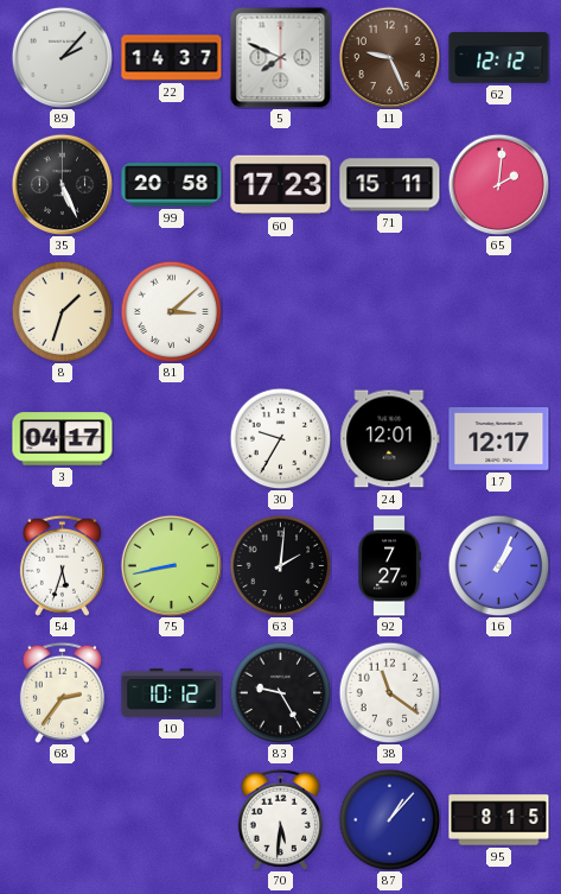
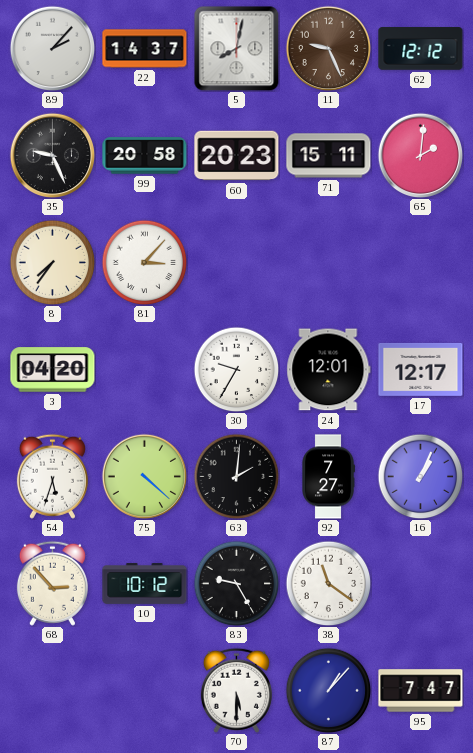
5: 7:49 -> 8:02 (236, 48)
35: 5:26 -> 9:26 (52, 155)
60: 17:23 -> 20:23 (237, 156)
8: 1:33 -> 7:36 (52, 262)
81: 3:08 -> 3:07 (144, 262)
3: 04:17 -> 04:20 (53, 370)
75: 8:43 -> 4:22 (144, 476)
68: 2:36 -> 2:53 (52, 583)
70: 5:31 -> 5:30 (236, 690)
95: 8:15 -> 7:47 (421, 691)
